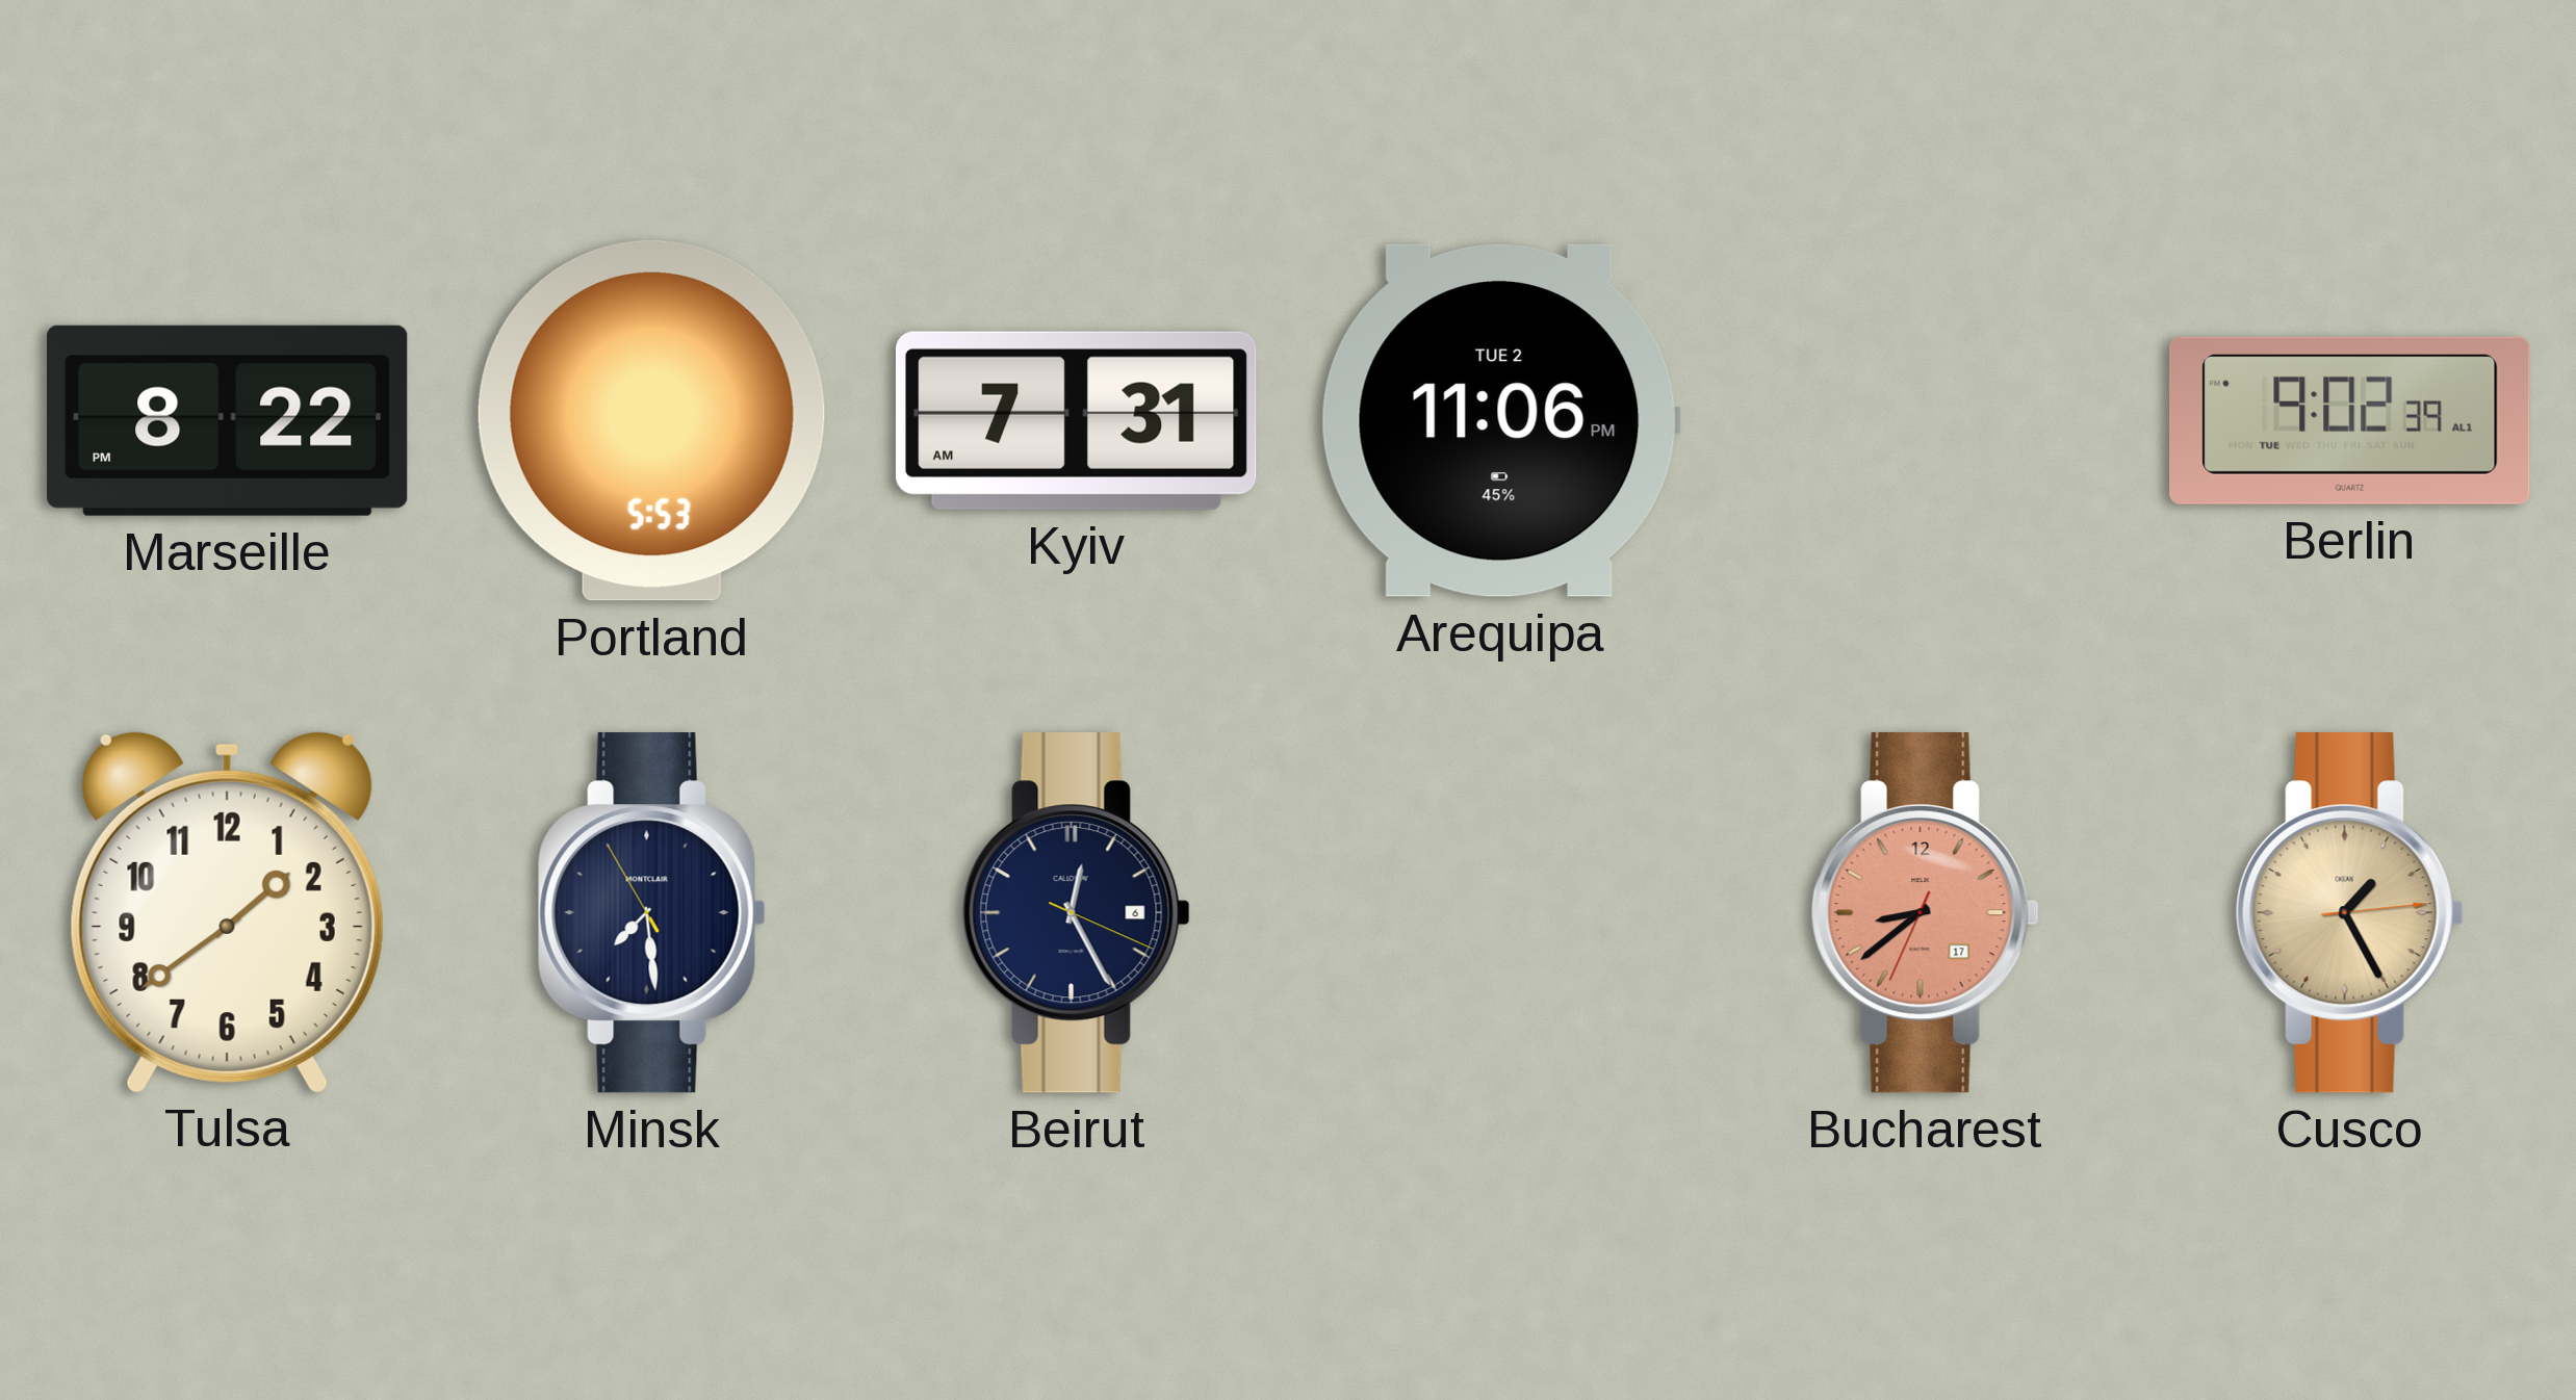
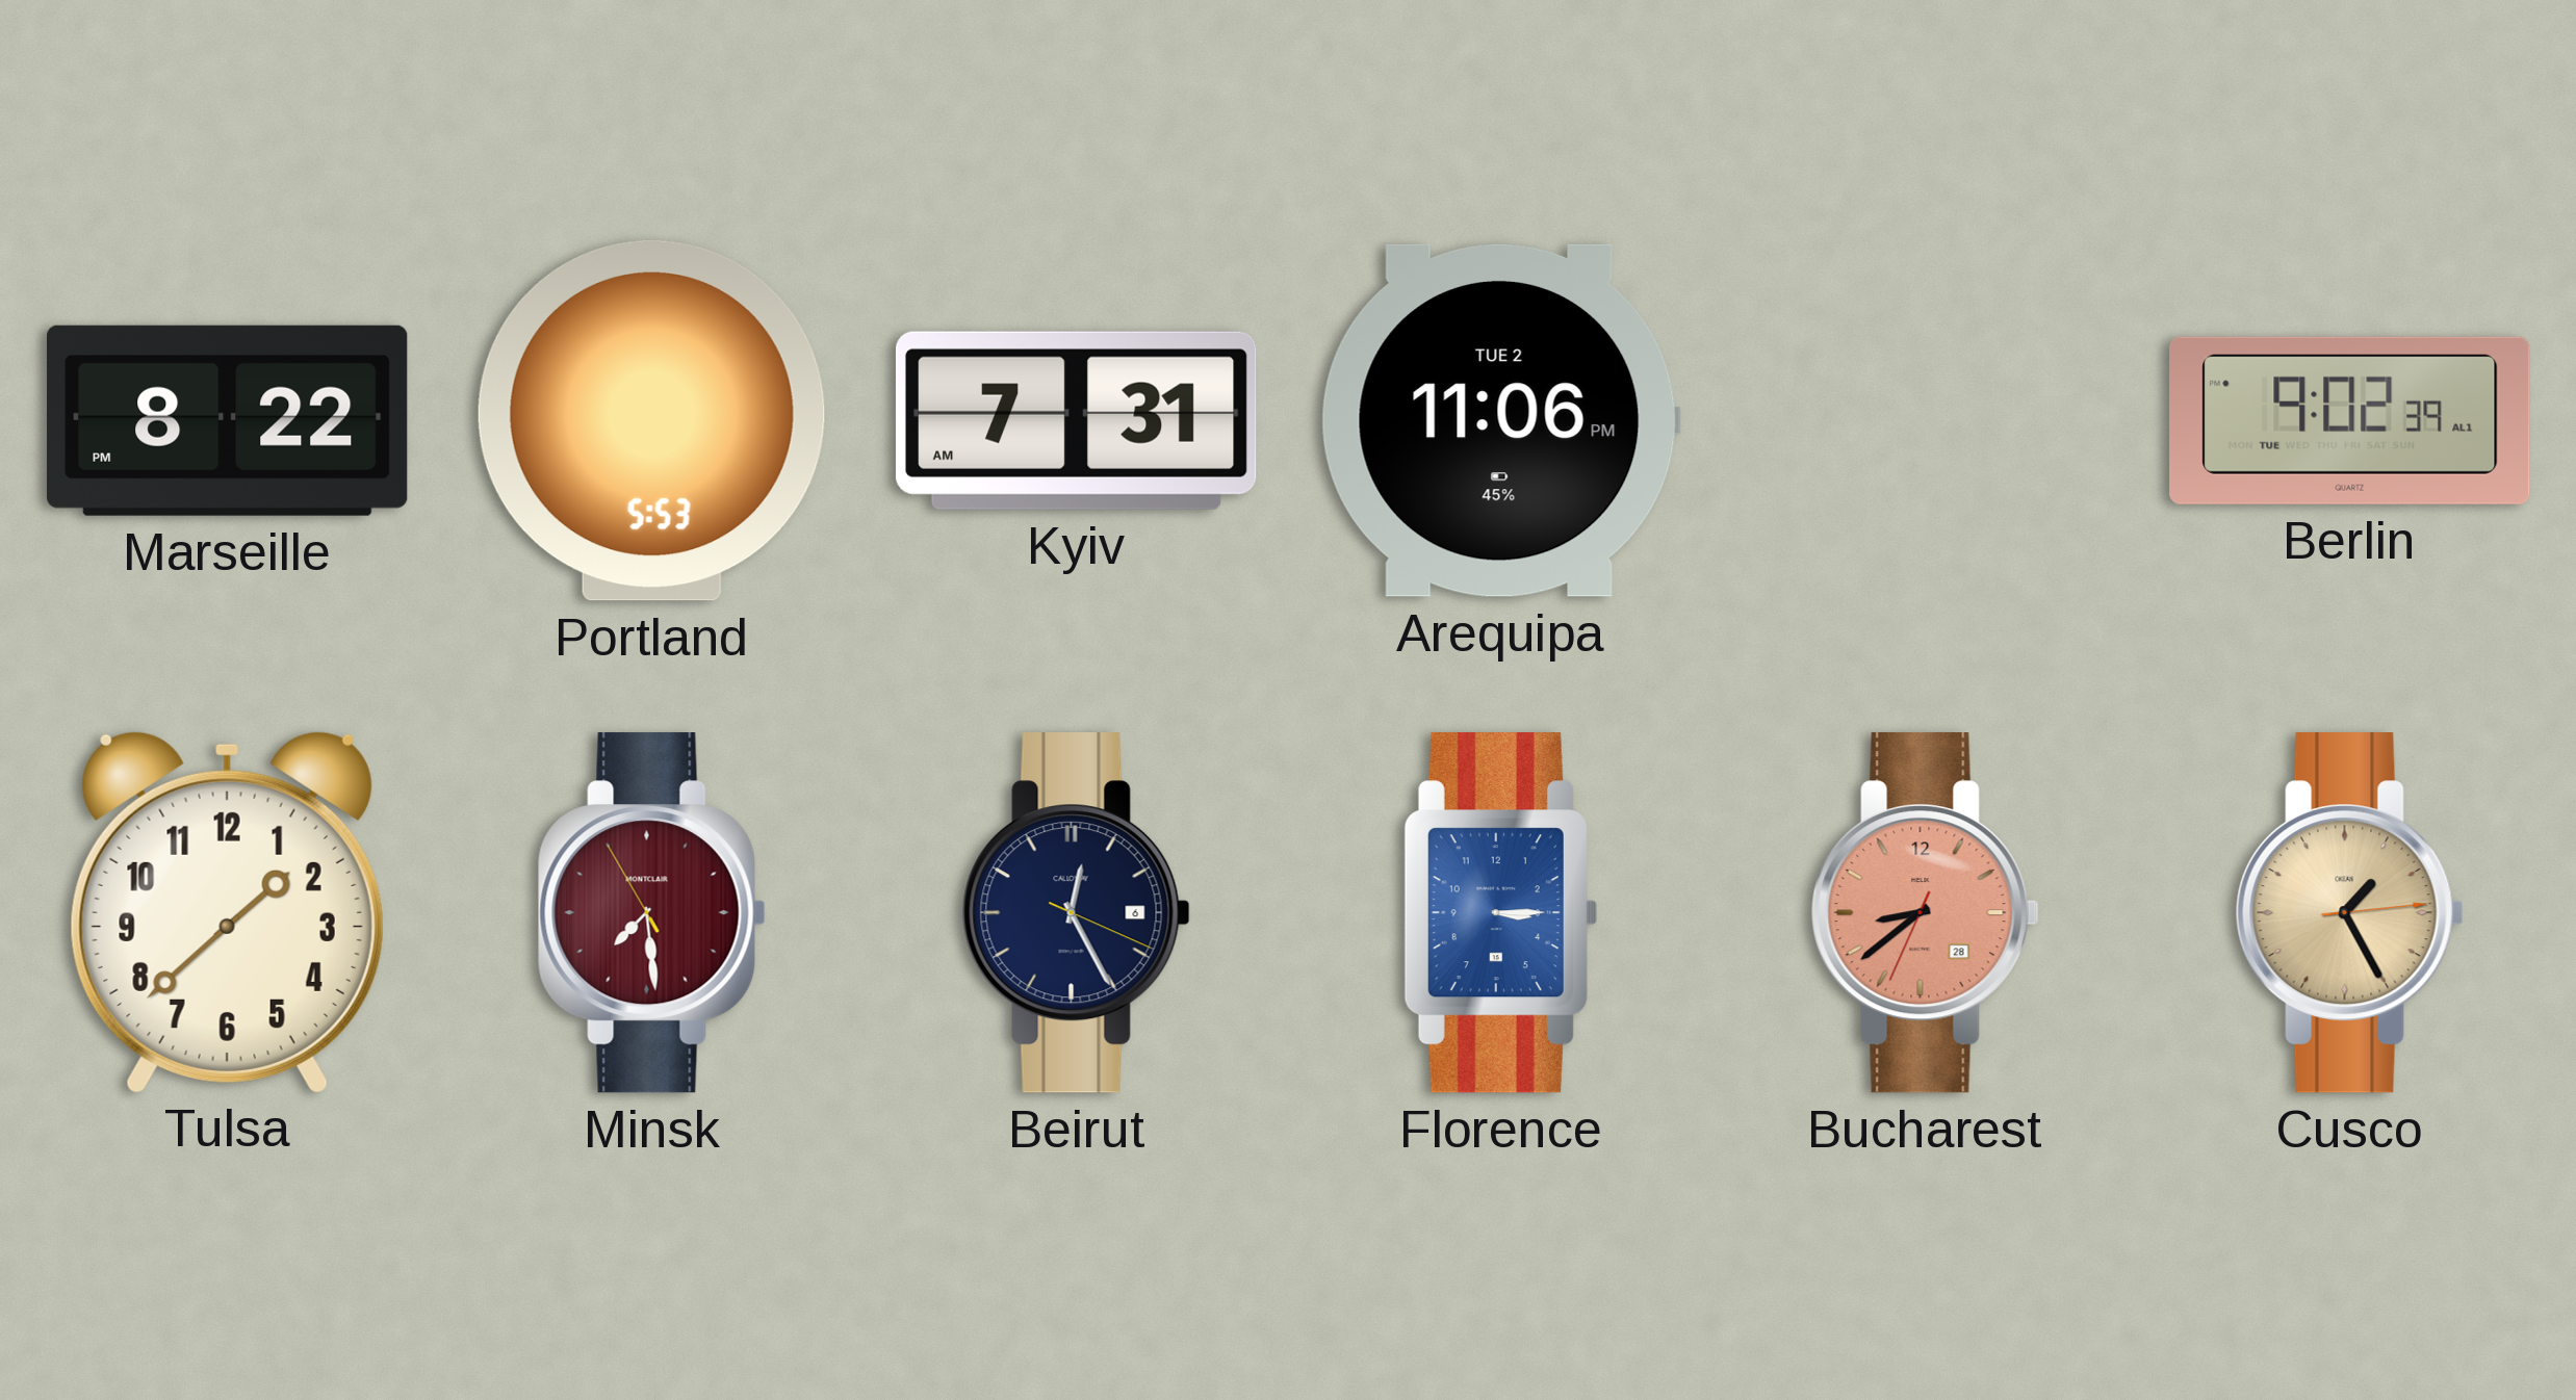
Tulsa: 1:39 -> 1:38 (227, 912)
Minsk dial: navy -> burgundy (651, 913)
Florence: none -> 3:15 (1500, 913)
Bucharest date: 17 -> 28 (1925, 913)
